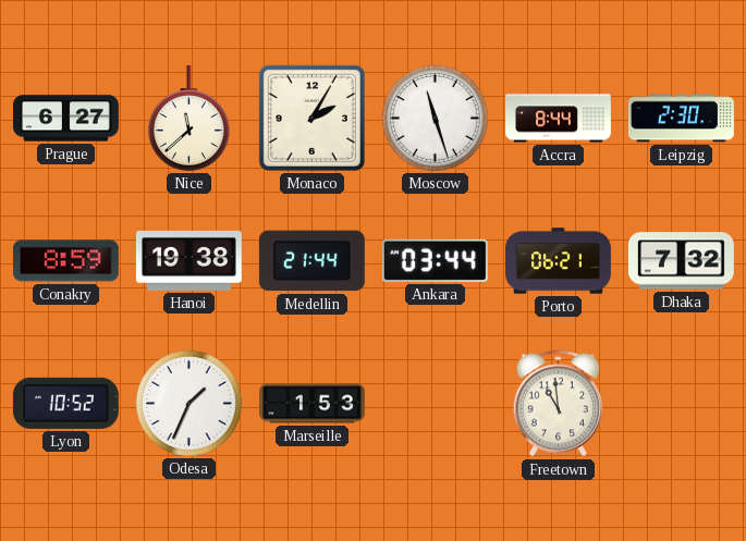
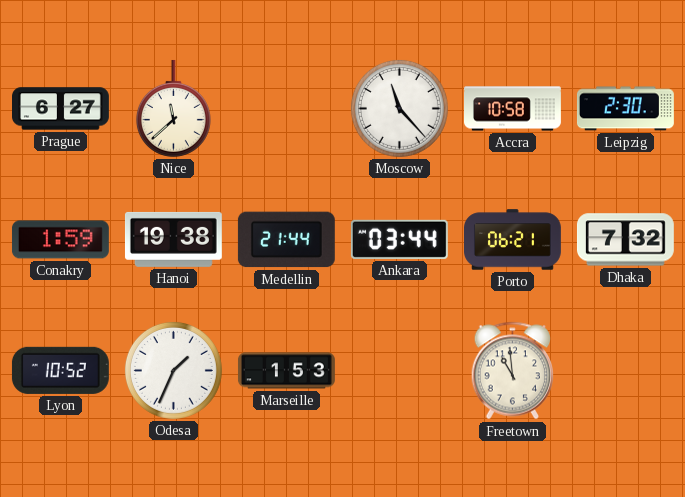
Monaco: 2:05 -> none (311, 118)
Moscow: 11:27 -> 11:23 (399, 108)
Accra: 8:44 -> 10:58 (513, 109)
Conakry: 8:59 -> 1:59 (60, 240)
